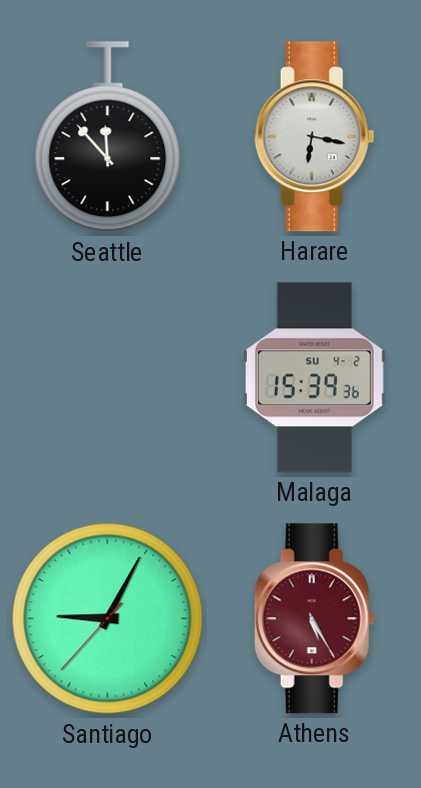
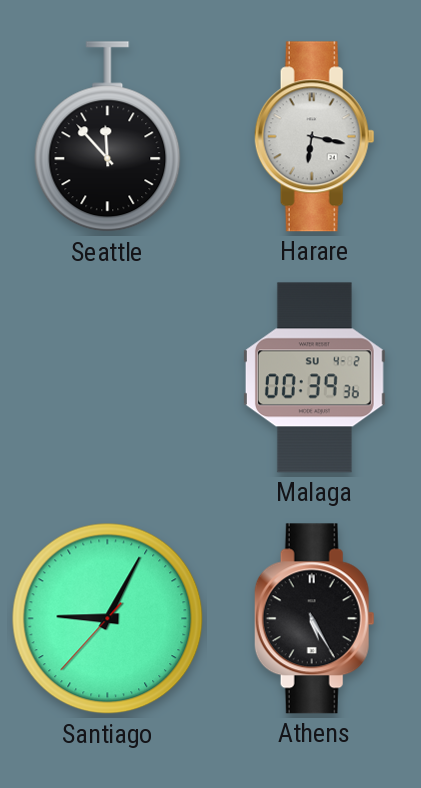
Malaga: 15:39 -> 00:39 (314, 378)
Athens dial: burgundy -> black (314, 619)
